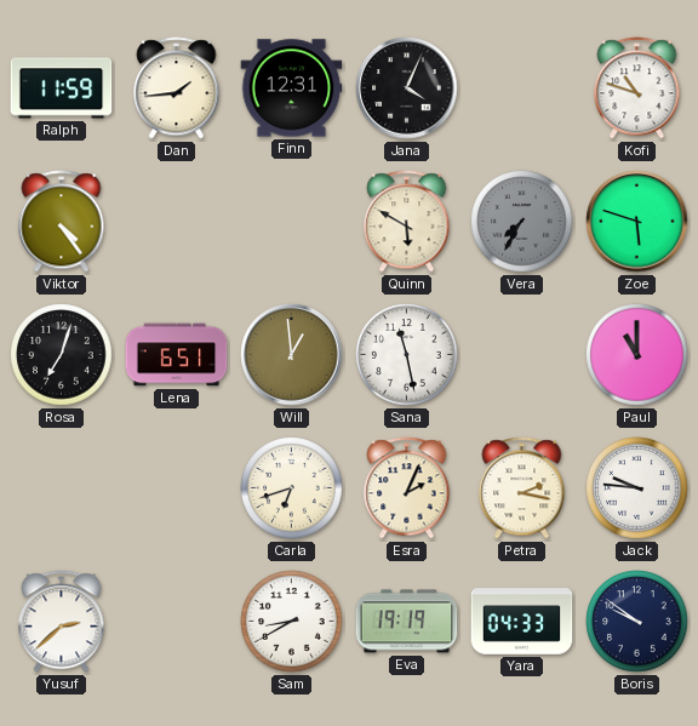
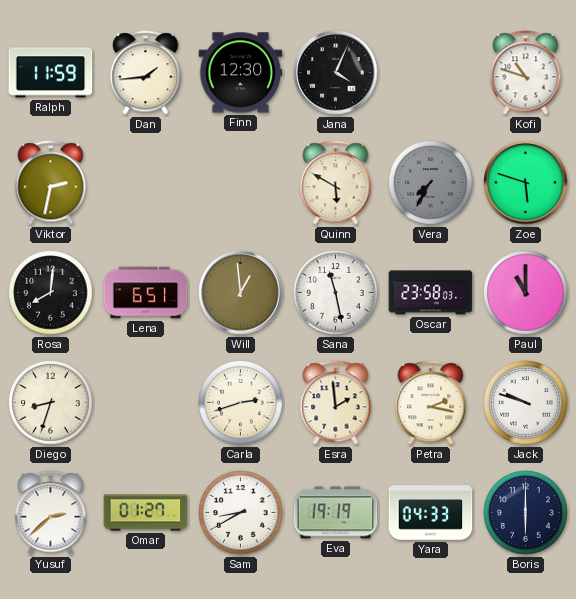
Finn: 12:31 -> 12:30 (241, 73)
Viktor: 4:24 -> 2:32 (51, 183)
Rosa: 7:03 -> 8:01 (51, 293)
Oscar: none -> 23:58 (431, 293)
Diego: none -> 8:33 (51, 403)
Carla: 6:42 -> 2:42 (241, 403)
Esra: 2:04 -> 1:59 (336, 403)
Jack: 9:46 -> 9:48 (526, 403)
Omar: none -> 01:27 (146, 513)
Boris: 9:51 -> 6:00 (526, 513)
